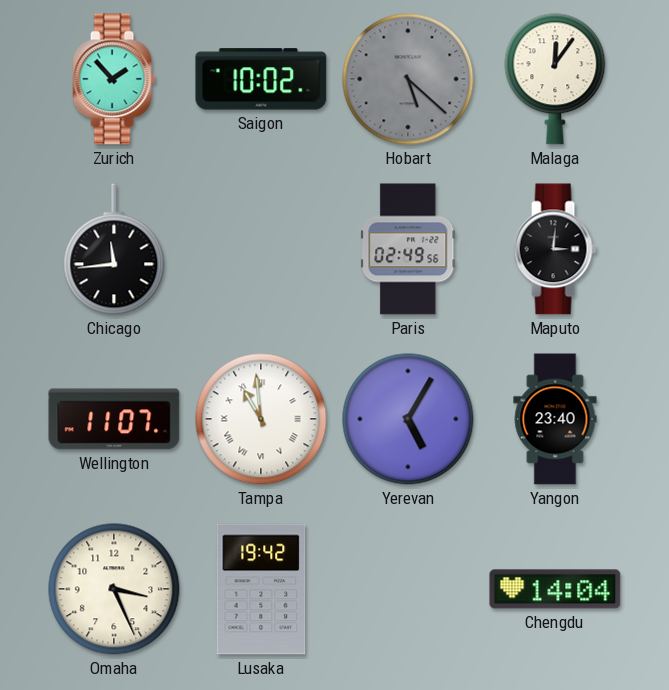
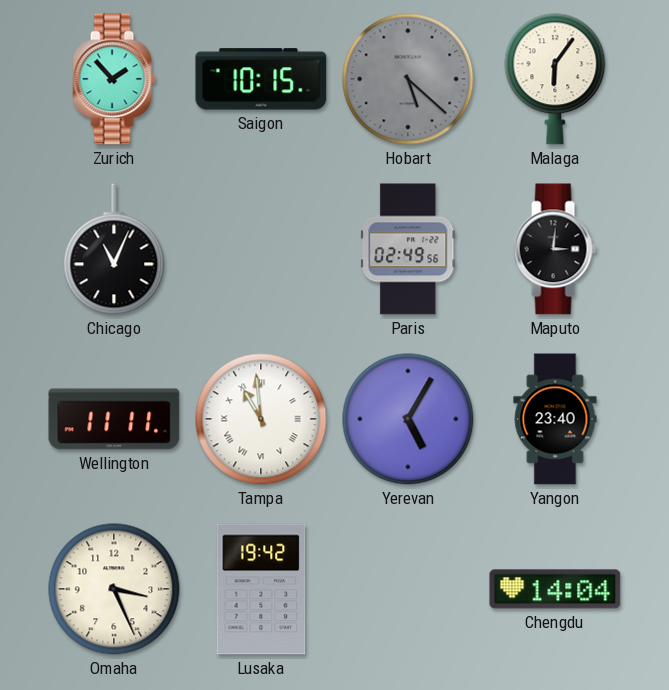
Saigon: 10:02 -> 10:15 (261, 79)
Malaga: 12:06 -> 6:06 (555, 79)
Chicago: 11:44 -> 11:04 (114, 249)
Wellington: 11:07 -> 11:11 (114, 419)
